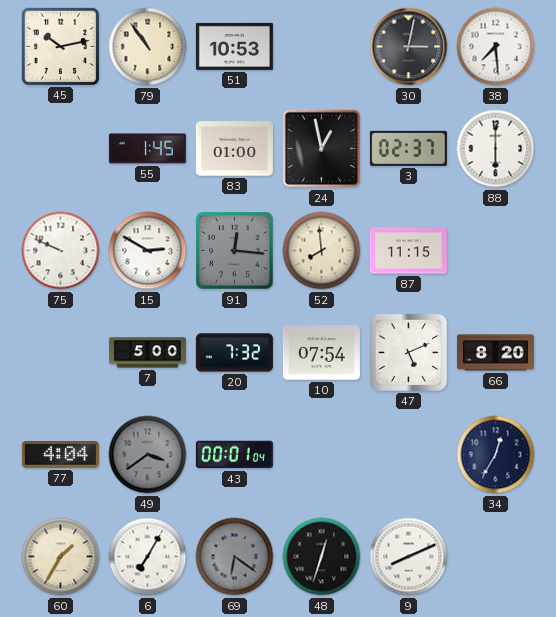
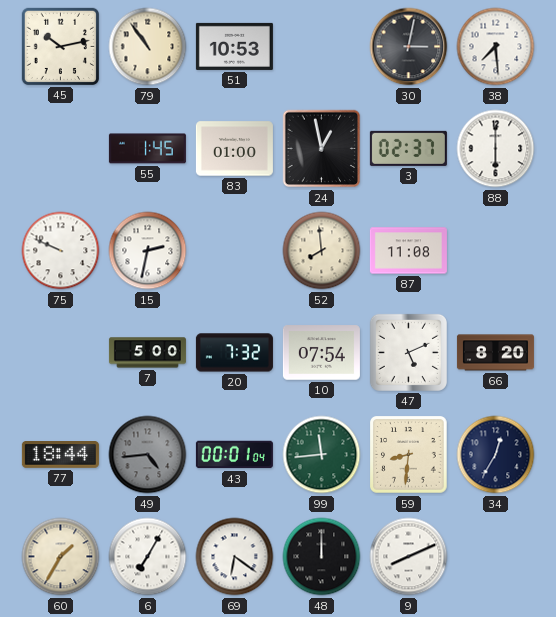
15: 2:50 -> 2:32 (148, 251)
91: 12:16 -> none (235, 251)
87: 11:15 -> 11:08 (408, 251)
77: 4:04 -> 18:44 (60, 455)
49: 3:39 -> 4:44 (148, 455)
99: none -> 11:44 (322, 455)
59: none -> 8:31 (409, 455)
69 dial: grey -> white (235, 557)
48: 12:33 -> 12:00 (322, 557)
